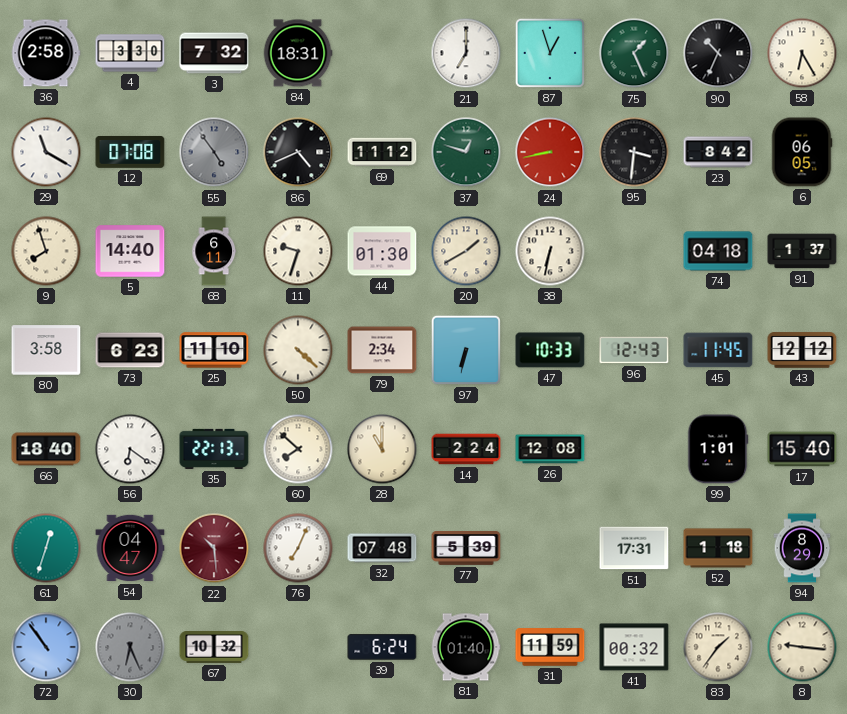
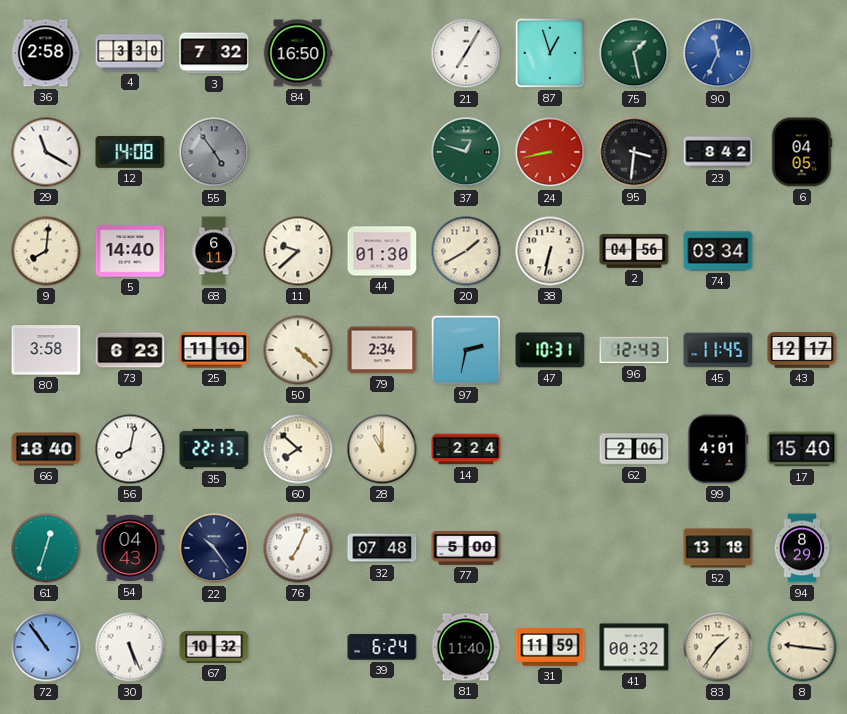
84: 18:31 -> 16:50 (298, 53)
21: 7:00 -> 7:05 (466, 53)
75: 1:26 -> 1:28 (634, 53)
90: 10:34 -> 11:34 (718, 53)
90 dial: black -> blue (718, 53)
58: 6:25 -> none (802, 53)
12: 07:08 -> 14:08 (130, 152)
86: 4:41 -> none (298, 152)
69: 11:12 -> none (382, 152)
6: 06:05 -> 04:05 (802, 152)
9: 7:57 -> 8:01 (46, 251)
11: 9:33 -> 9:38 (298, 251)
2: none -> 04:56 (634, 251)
74: 04:18 -> 03:34 (718, 251)
91: 1:37 -> none (802, 251)
97: 6:32 -> 2:32 (466, 350)
47: 10:33 -> 10:31 (550, 350)
43: 12:12 -> 12:17 (802, 350)
56: 6:21 -> 8:02 (130, 449)
26: 12:08 -> none (550, 449)
62: none -> 2:06 (634, 449)
99: 1:01 -> 4:01 (718, 449)
54: 04:47 -> 04:43 (130, 548)
22: 10:29 -> 10:24 (214, 548)
22 dial: burgundy -> navy (214, 548)
77: 5:39 -> 5:00 (466, 549)
51: 17:31 -> none (634, 548)
52: 1:18 -> 13:18 (718, 548)
30: 6:26 -> 5:26 (130, 647)
30 dial: grey -> white (130, 647)
81: 01:40 -> 11:40 (466, 647)
